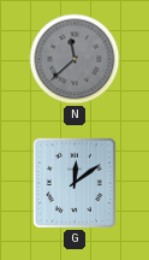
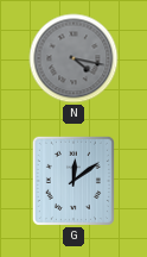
N: 11:38 -> 4:17 (73, 58)
